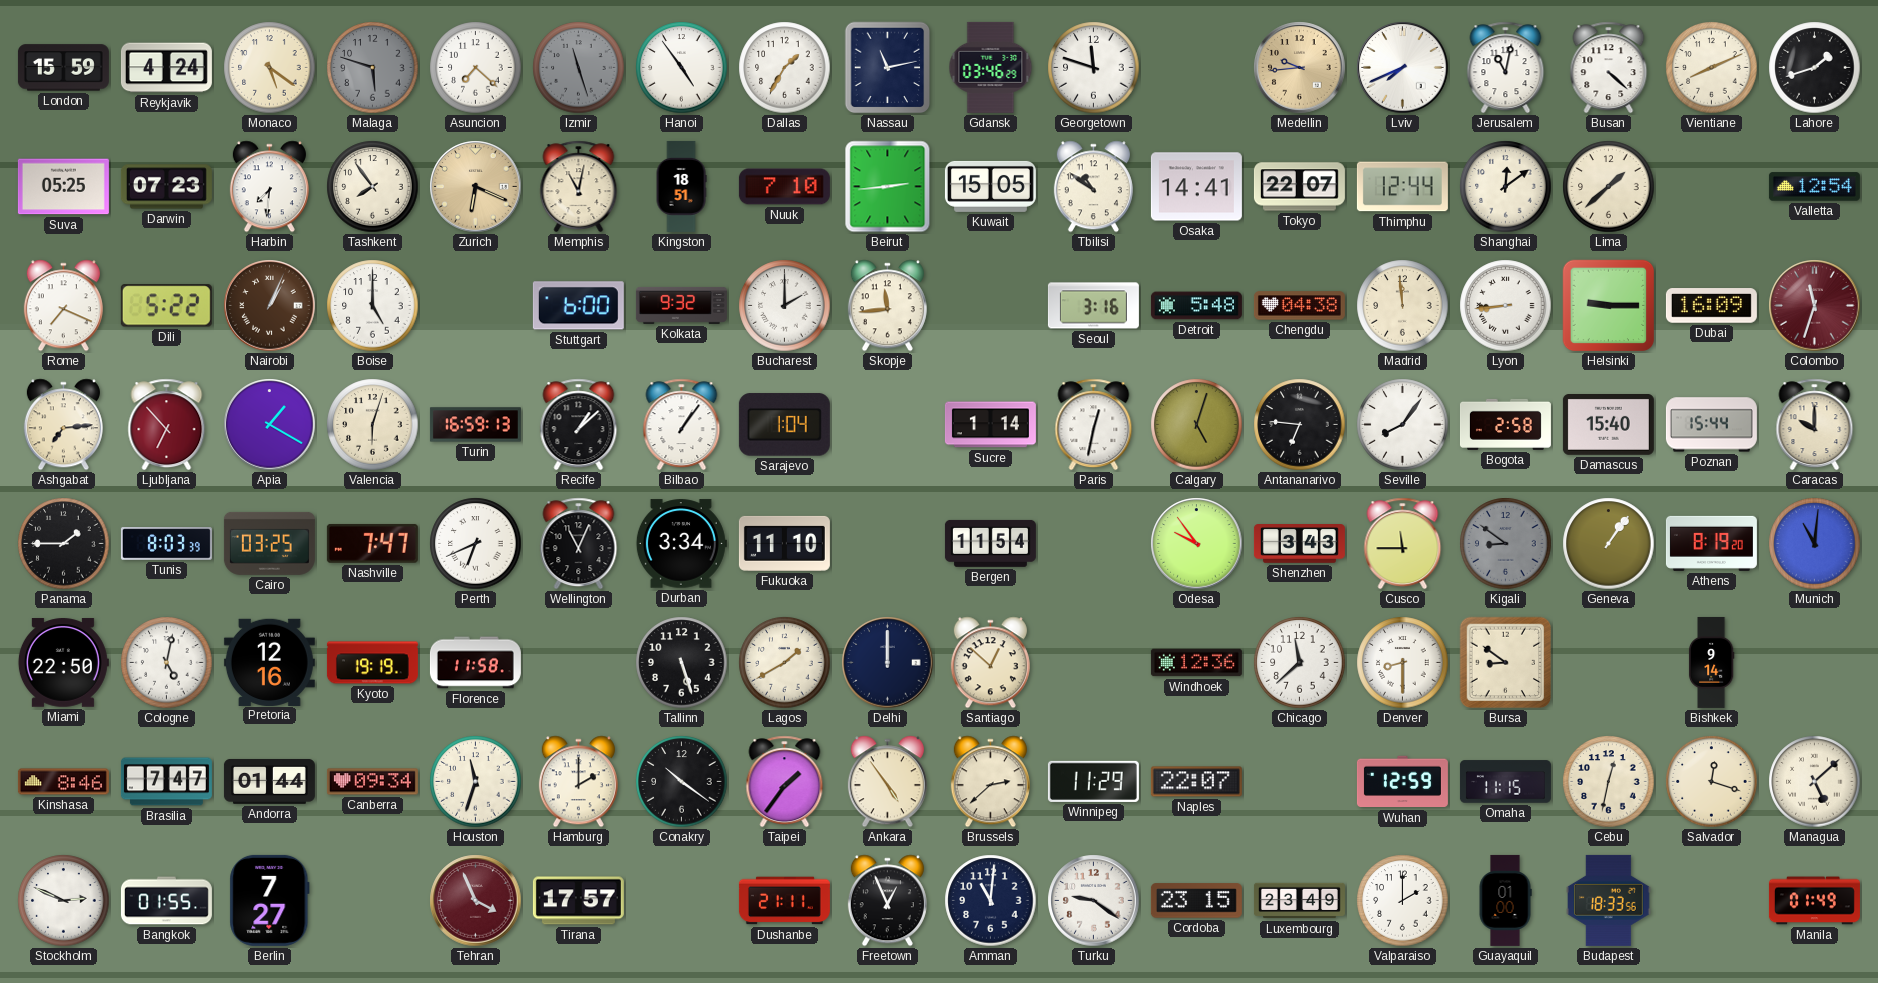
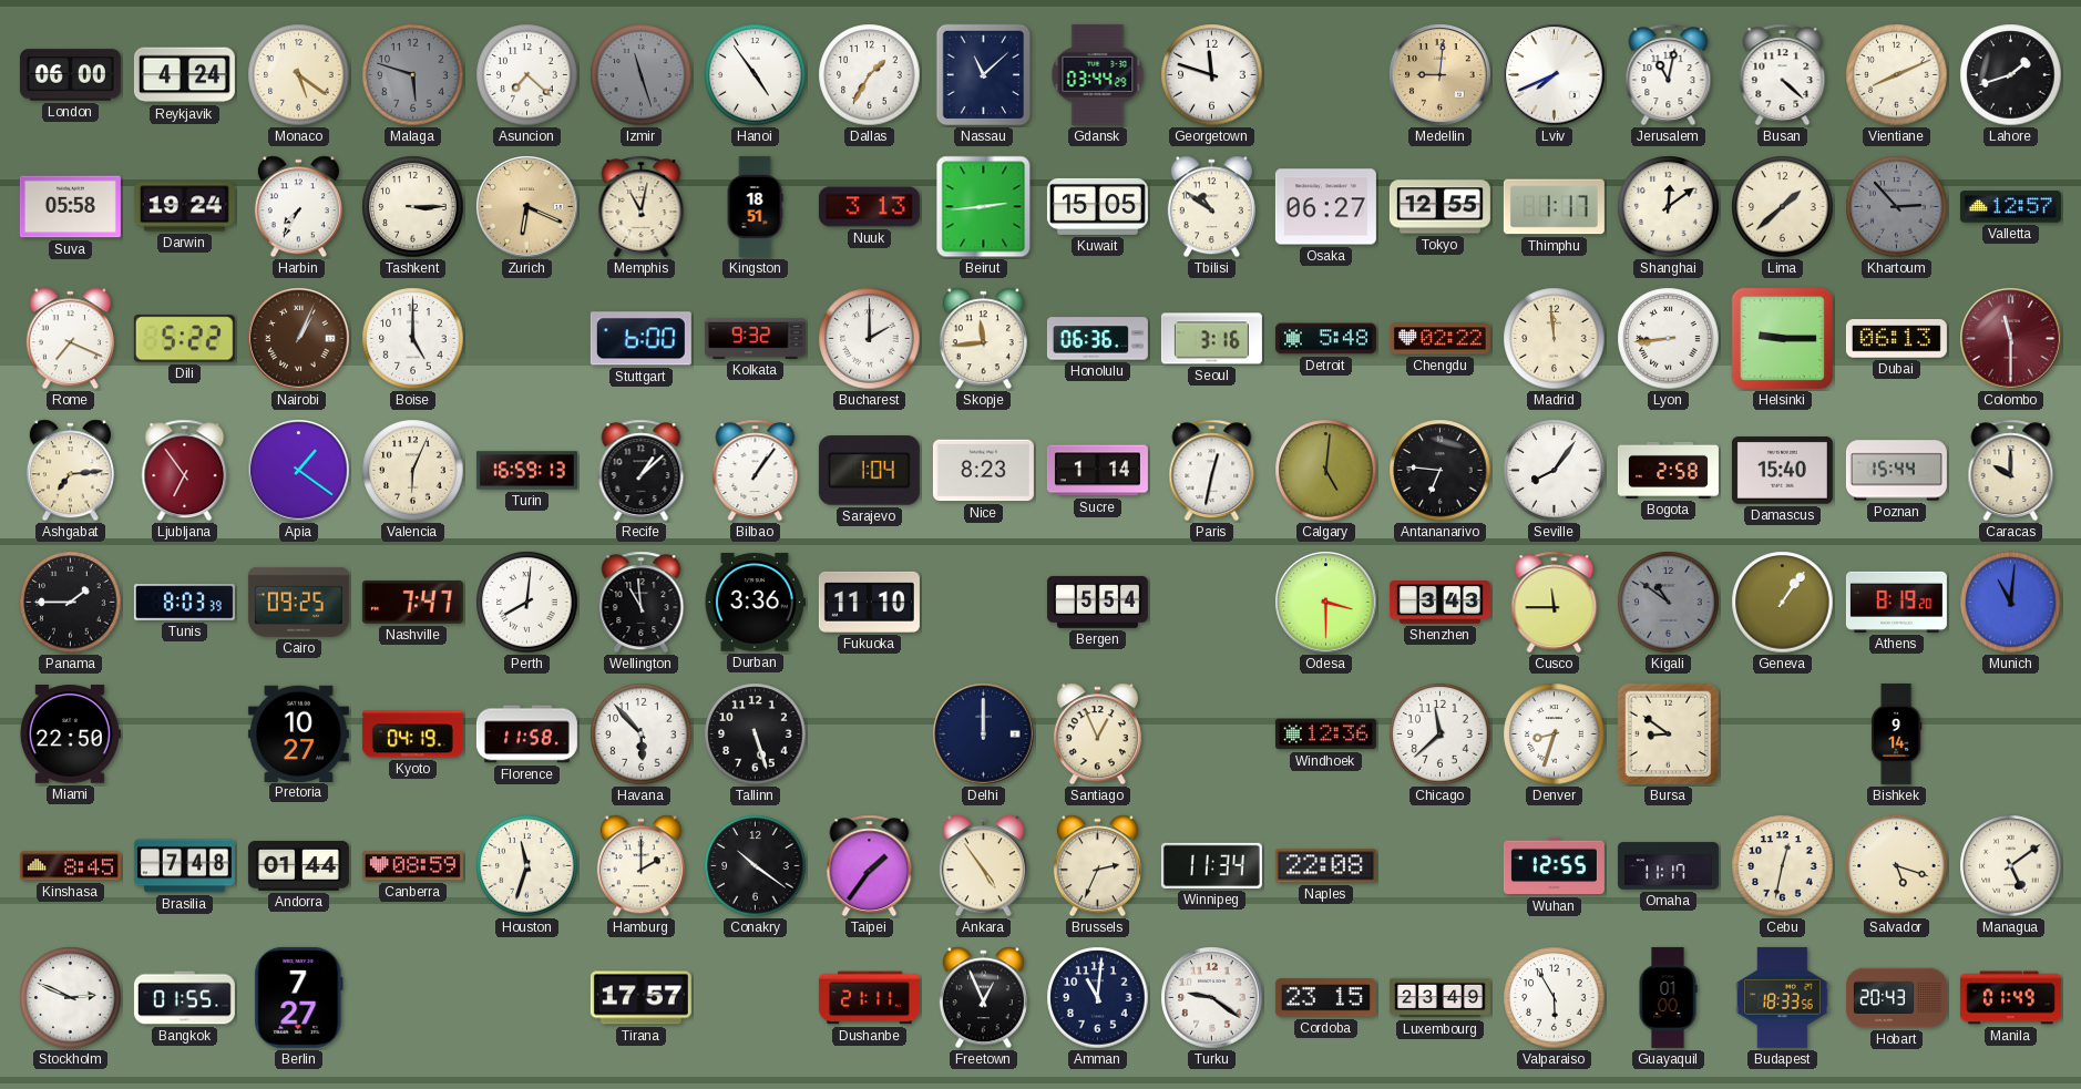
London: 15:59 -> 06:00 (70, 75)
Nassau: 11:13 -> 11:08 (984, 75)
Gdansk: 03:46 -> 03:44 (1098, 74)
Medellin: 9:44 -> 9:01 (1441, 75)
Suva: 05:25 -> 05:58 (70, 207)
Darwin: 07:23 -> 19:24 (184, 207)
Harbin: 7:31 -> 7:35 (298, 207)
Tashkent: 7:54 -> 3:15 (413, 207)
Nuuk: 7:10 -> 3:13 (869, 207)
Osaka: 14:41 -> 06:27 (1325, 207)
Tokyo: 22:07 -> 12:55 (1439, 207)
Thimphu: 12:44 -> 1:17 (1554, 207)
Khartoum: none -> 2:53 (1897, 207)
Valletta: 12:54 -> 12:57 (2010, 207)
Honolulu: none -> 06:36 (1097, 339)
Chengdu: 04:38 -> 02:22 (1439, 339)
Dubai: 16:09 -> 06:13 (1896, 339)
Colombo: 11:33 -> 11:30 (2011, 339)
Ljubljana: 6:53 -> 6:54 (185, 471)
Apia: 1:20 -> 1:21 (299, 471)
Valencia: 6:03 -> 6:04 (413, 471)
Nice: none -> 8:23 (983, 471)
Calgary: 5:03 -> 5:01 (1326, 471)
Cairo: 03:25 -> 09:25 (298, 602)
Perth: 6:41 -> 8:01 (527, 603)
Wellington: 11:04 -> 10:59 (642, 603)
Durban: 3:34 -> 3:36 (755, 603)
Bergen: 11:54 -> 5:54 (1097, 602)
Odesa: 9:54 -> 3:30 (1326, 603)
Kigali: 8:51 -> 10:51 (1669, 603)
Cologne: 5:02 -> none (167, 663)
Pretoria: 12:16 -> 10:27 (298, 733)
Kyoto: 19:19 -> 04:19 (412, 734)
Havana: none -> 5:53 (642, 734)
Lagos: 1:40 -> none (785, 663)
Santiago: 12:52 -> 12:56 (1097, 734)
Denver: 8:30 -> 8:33 (1555, 734)
Kinshasa: 8:46 -> 8:45 (70, 866)
Brasilia: 7:47 -> 7:48 (184, 866)
Canberra: 09:34 -> 08:59 (412, 866)
Brussels: 2:38 -> 2:34 (1097, 866)
Winnipeg: 11:29 -> 11:34 (1211, 865)
Naples: 22:07 -> 22:08 (1325, 866)
Wuhan: 12:59 -> 12:55 (1554, 866)
Omaha: 11:15 -> 11:17 (1668, 866)
Salvador: 12:18 -> 5:18 (1897, 866)
Managua: 5:08 -> 5:09 (2011, 866)
Tehran: 3:56 -> none (476, 901)
Valparaiso: 2:00 -> 5:55 (1555, 998)
Hobart: none -> 20:43 (1896, 998)
